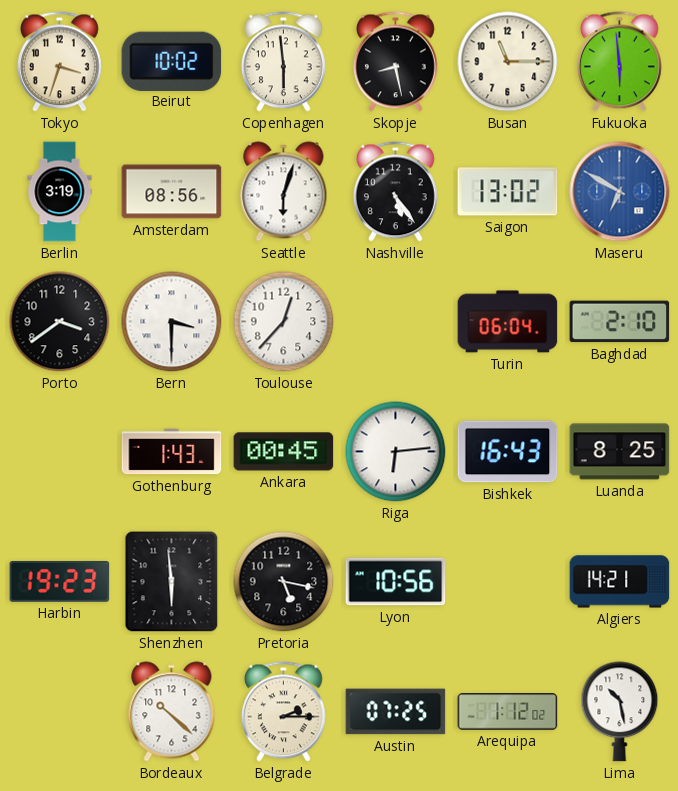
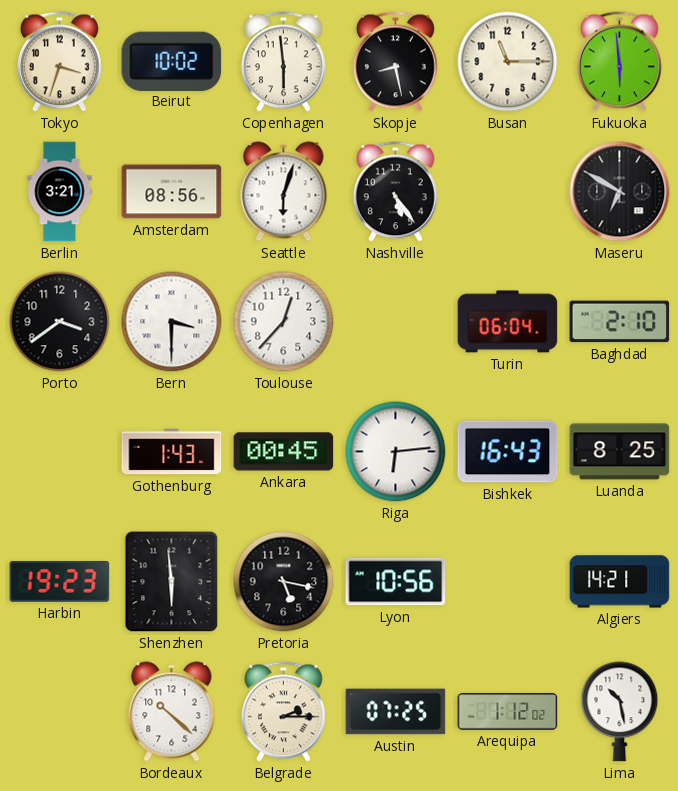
Berlin: 3:19 -> 3:21 (60, 192)
Saigon: 13:02 -> none (508, 192)
Maseru dial: blue -> black (620, 192)
